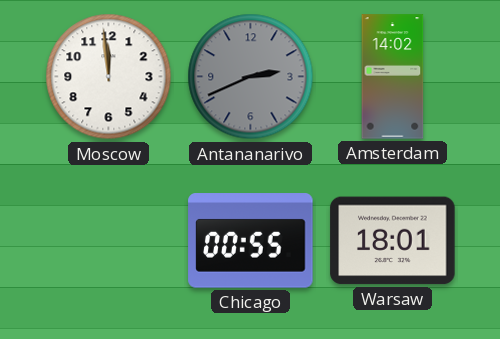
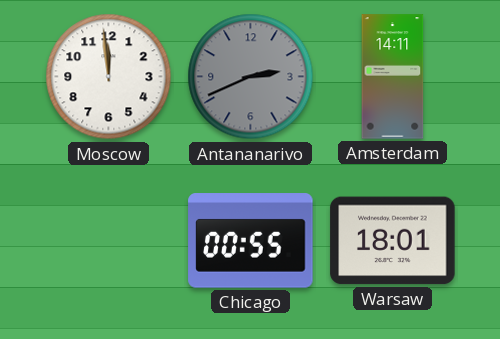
Amsterdam: 14:02 -> 14:11 (393, 77)
